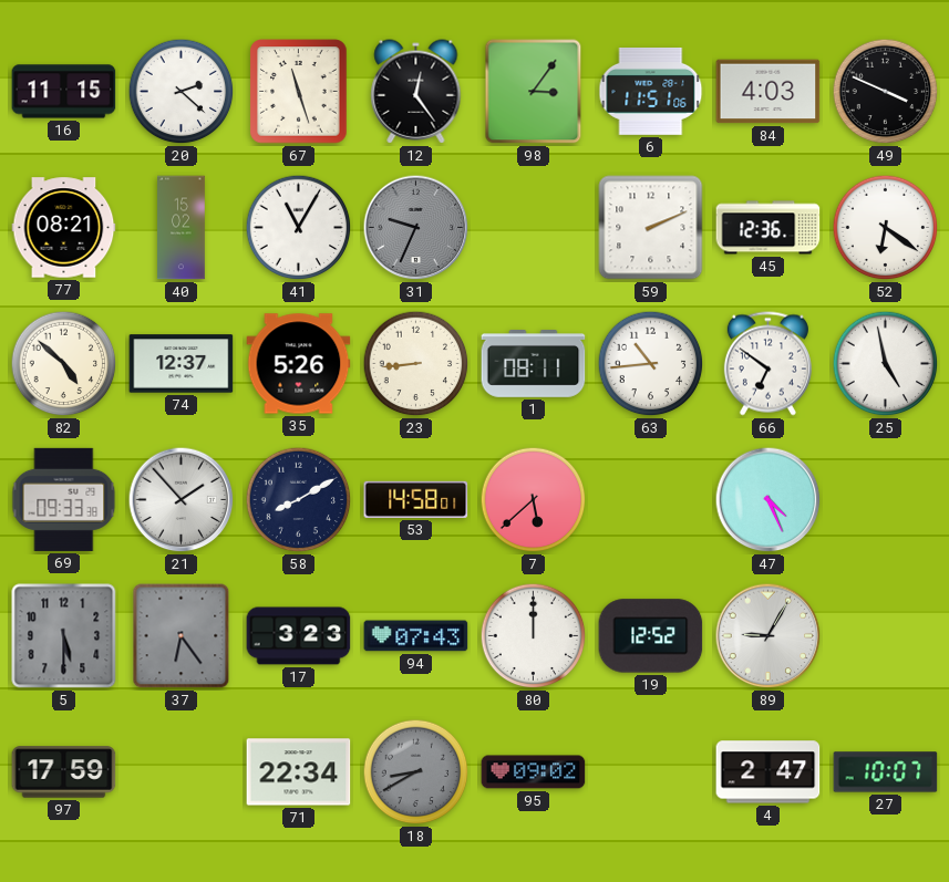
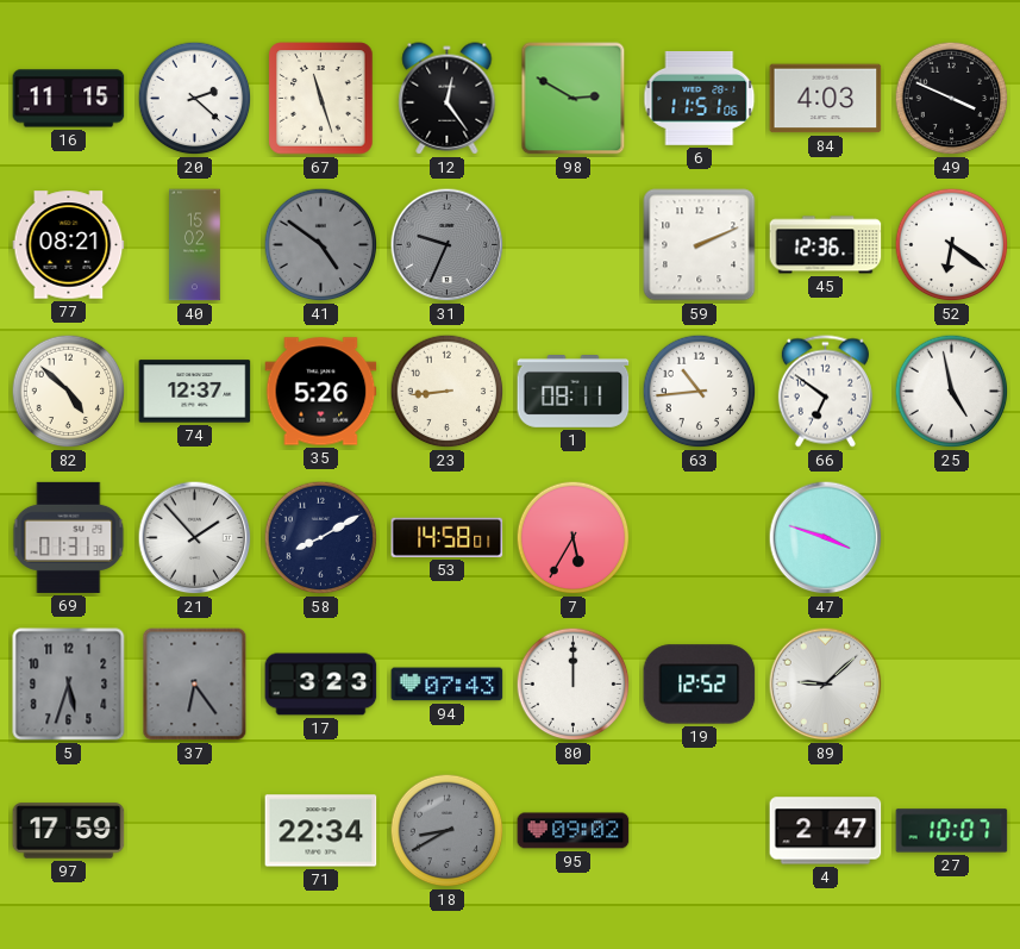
98: 3:06 -> 2:50 (574, 99)
41: 11:05 -> 4:51 (321, 245)
41 dial: white -> grey (321, 245)
69: 09:33 -> 01:31 (69, 537)
7: 5:38 -> 5:35 (574, 538)
47: 4:26 -> 3:48 (826, 538)
5: 5:30 -> 5:33 (69, 685)
89: 9:05 -> 9:08 (826, 685)
